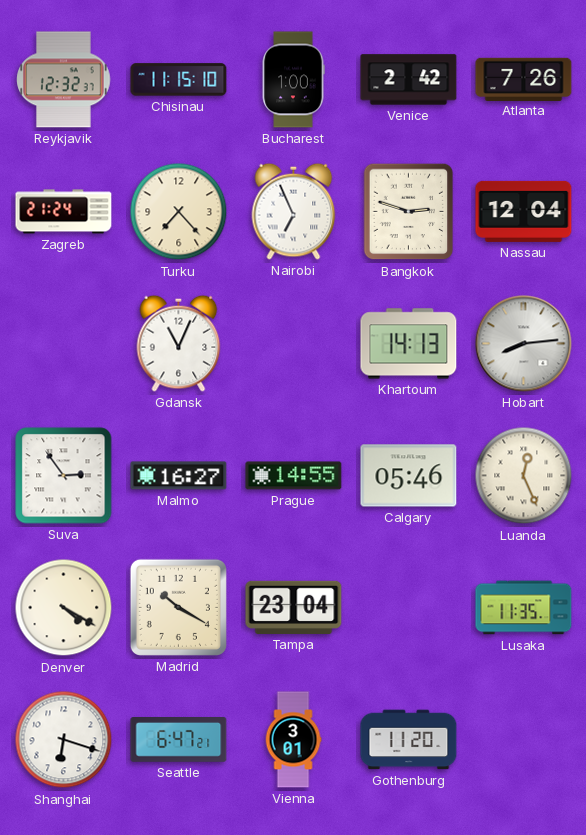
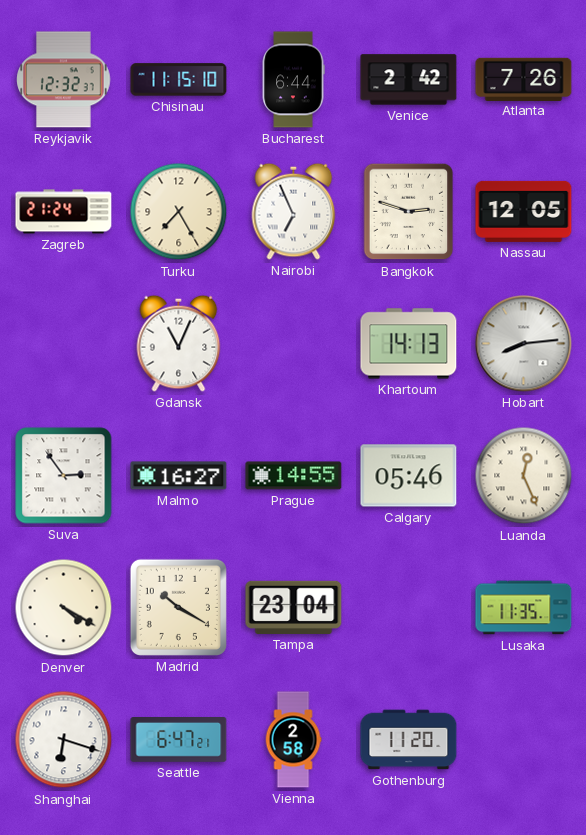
Bucharest: 1:00 -> 6:44 (293, 80)
Turku: 7:23 -> 7:25 (179, 212)
Nassau: 12:04 -> 12:05 (524, 211)
Vienna: 3:01 -> 2:58 (293, 740)
